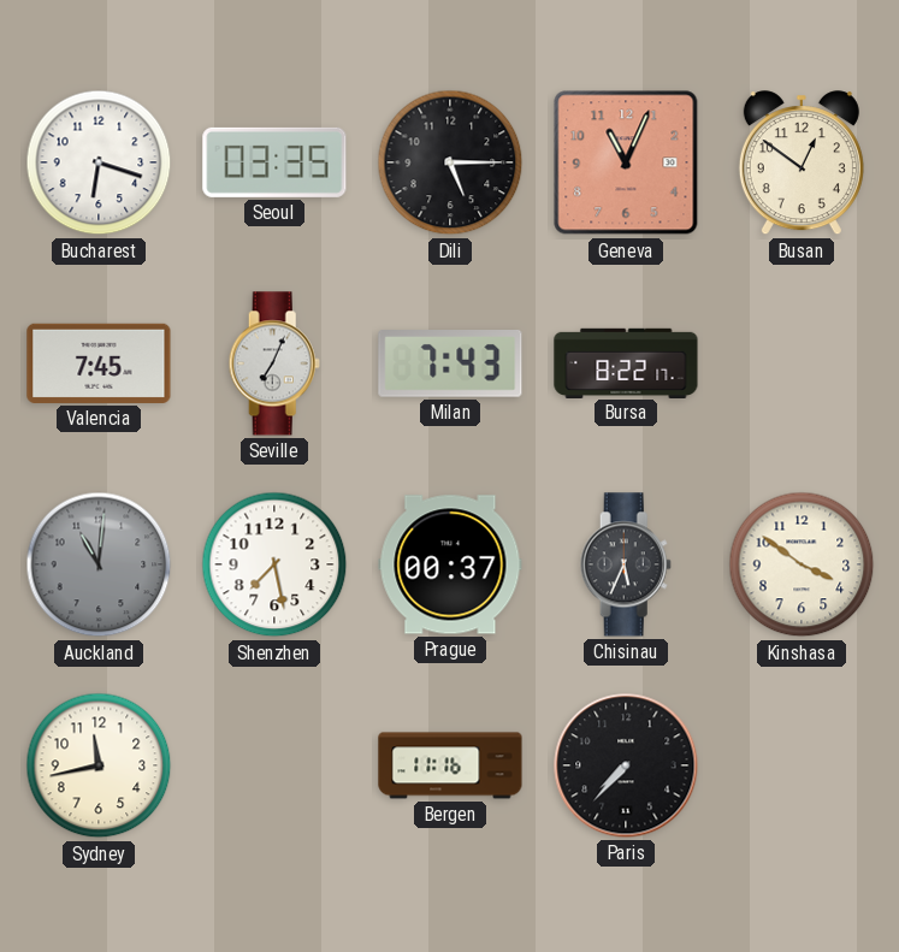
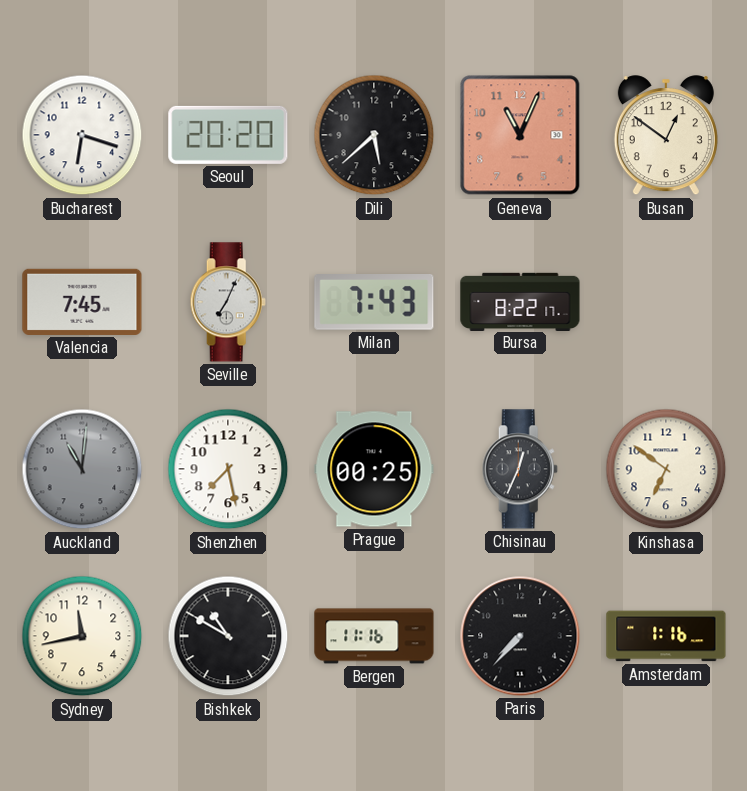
Seoul: 03:35 -> 20:20 (228, 135)
Dili: 5:15 -> 5:38 (374, 135)
Prague: 00:37 -> 00:25 (374, 469)
Chisinau: 5:34 -> 12:34 (520, 469)
Kinshasa: 3:51 -> 6:51 (666, 469)
Bishkek: none -> 10:50 (228, 636)
Amsterdam: none -> 1:16 (666, 636)
